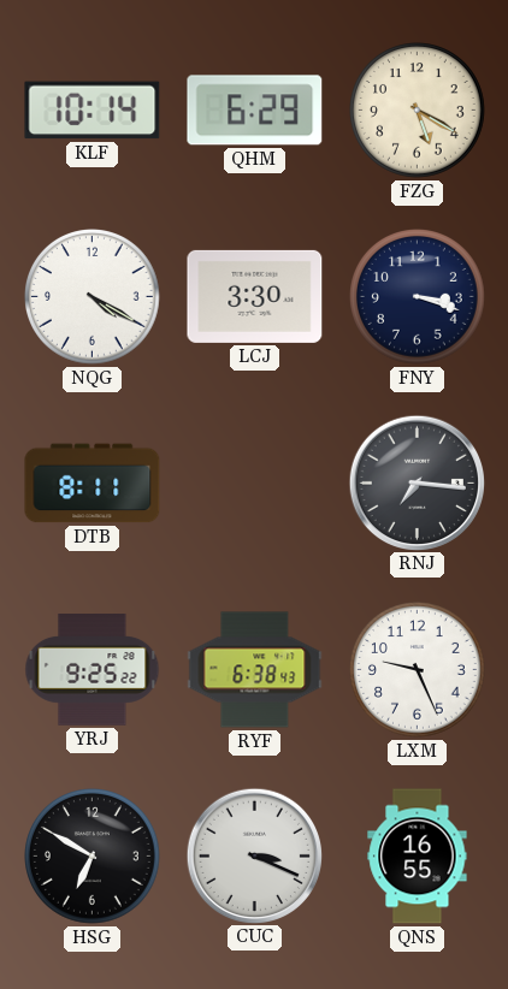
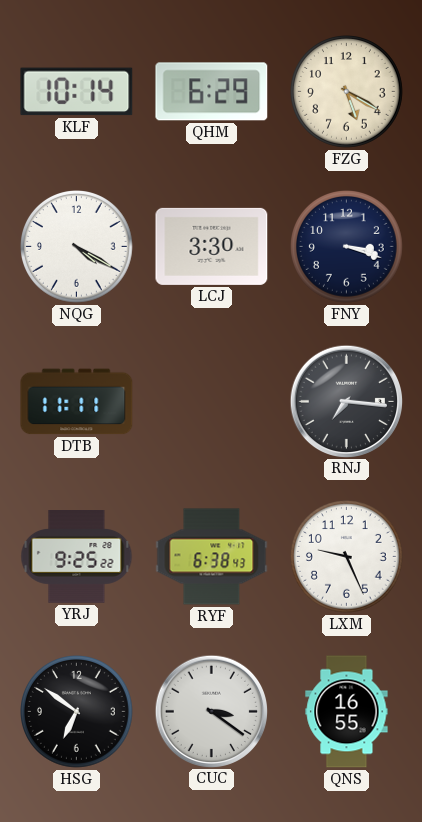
DTB: 8:11 -> 11:11 (77, 402)
HSG: 6:50 -> 6:51 (77, 712)
CUC: 3:19 -> 3:21 (211, 711)
